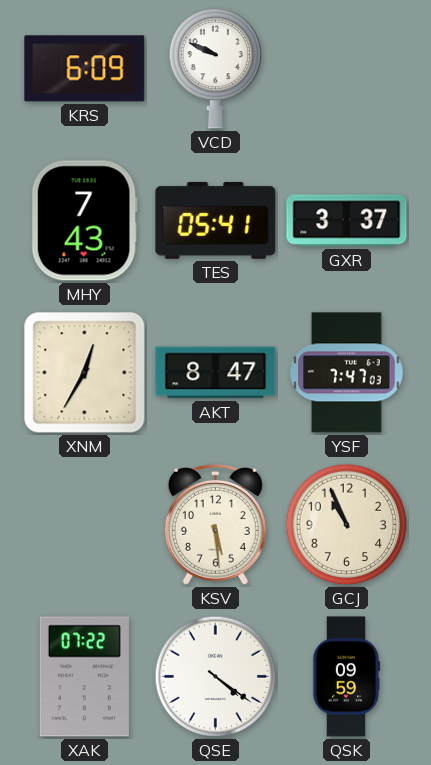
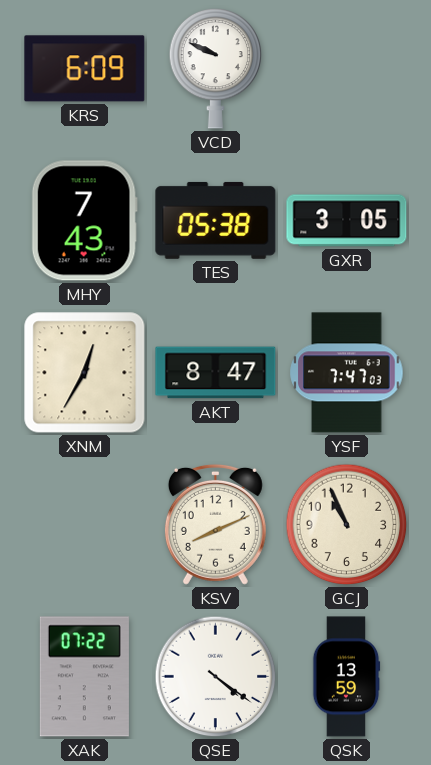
TES: 05:41 -> 05:38 (216, 220)
GXR: 3:37 -> 3:05 (347, 221)
KSV: 5:29 -> 8:11 (215, 524)
QSK: 09:59 -> 13:59 (346, 677)
